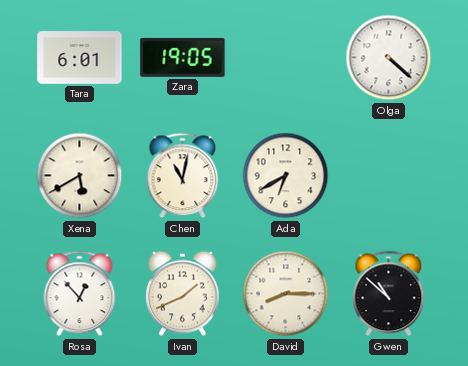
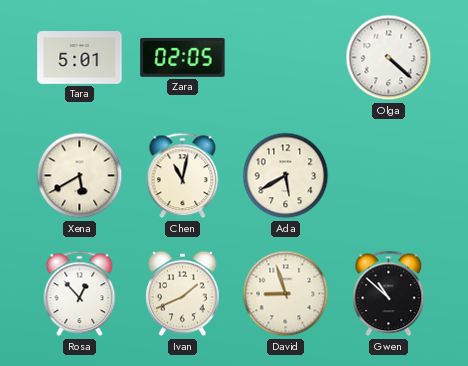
Tara: 6:01 -> 5:01 (80, 58)
Zara: 19:05 -> 02:05 (183, 57)
Ada: 6:40 -> 5:40 (286, 176)
David: 8:15 -> 8:57 (286, 294)
